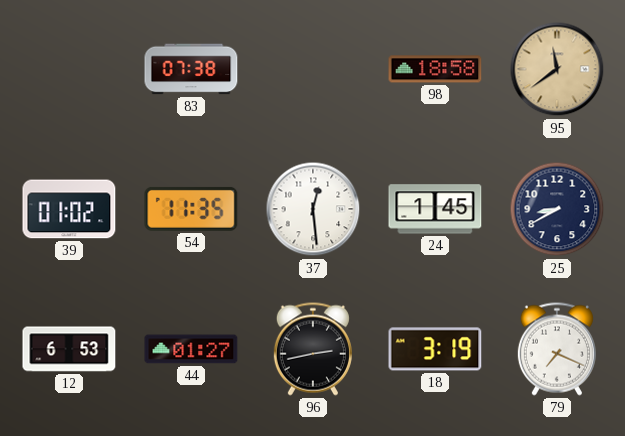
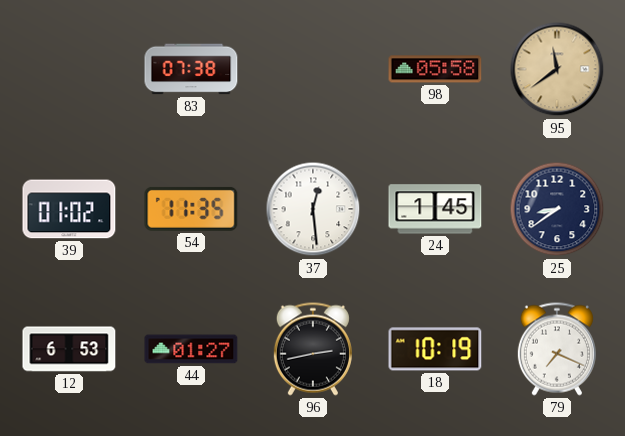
98: 18:58 -> 05:58 (435, 69)
25: 8:40 -> 8:39 (557, 209)
18: 3:19 -> 10:19 (435, 349)
